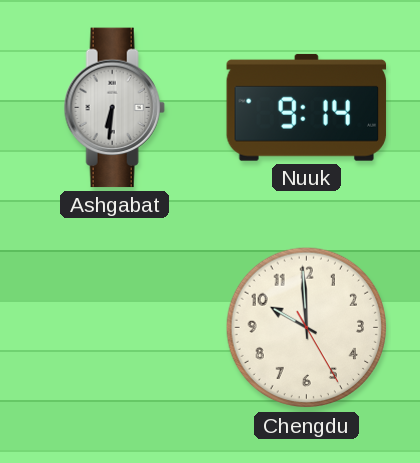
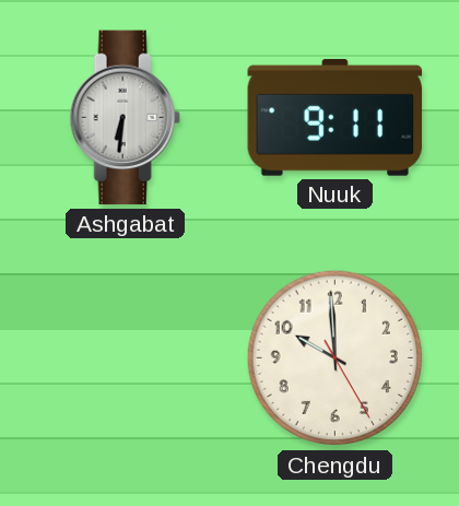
Nuuk: 9:14 -> 9:11 (336, 117)
